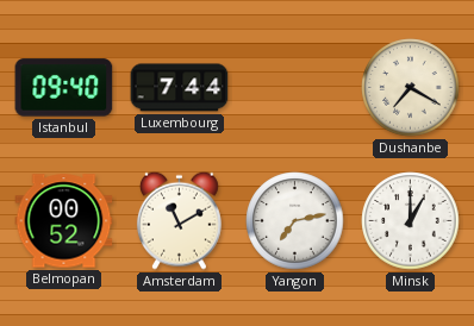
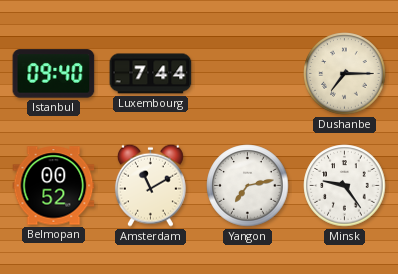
Dushanbe: 7:20 -> 7:15 (345, 74)
Minsk: 1:00 -> 9:24 (345, 186)
